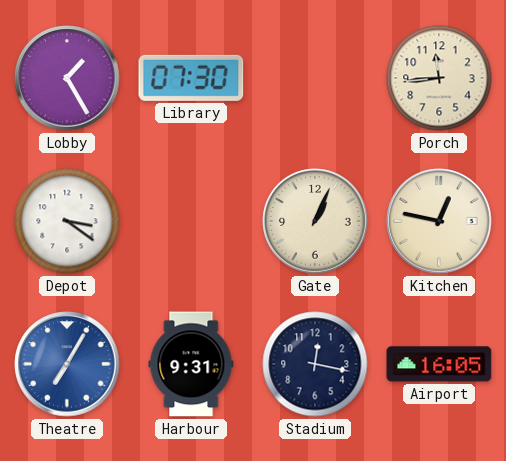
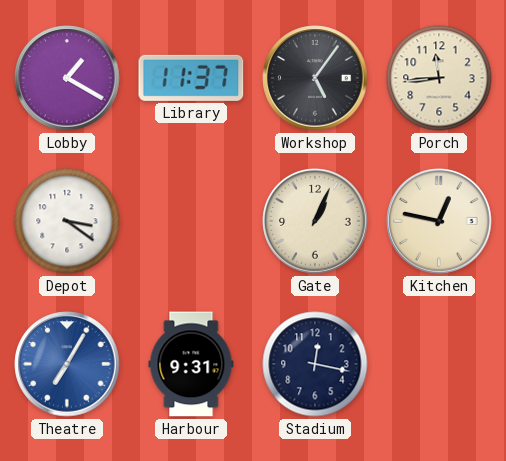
Lobby: 1:25 -> 1:20 (67, 78)
Library: 07:30 -> 11:37 (191, 78)
Workshop: none -> 5:06 (315, 78)
Airport: 16:05 -> none (439, 364)
